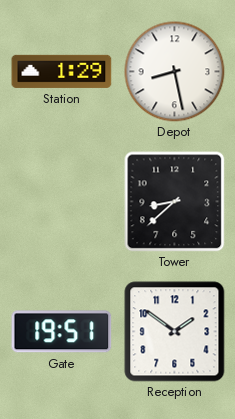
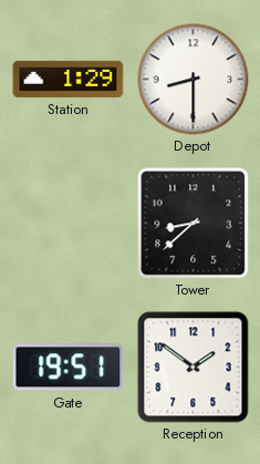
Depot: 8:28 -> 8:30 (194, 80)
